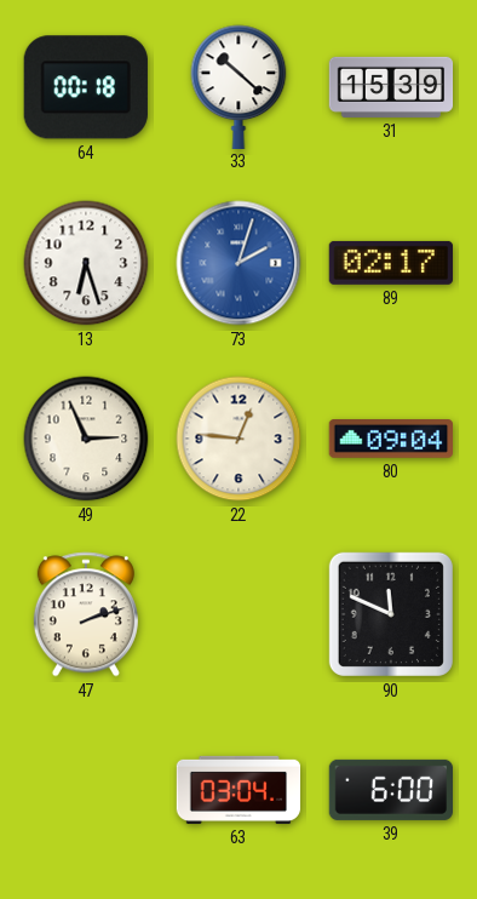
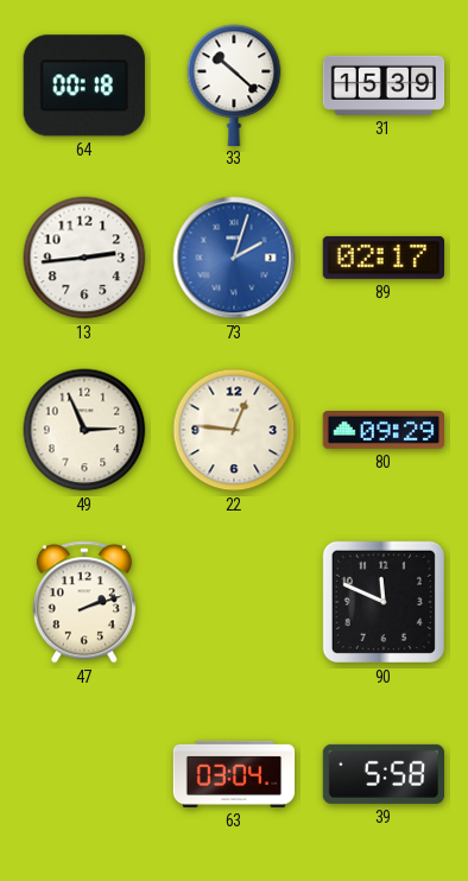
13: 6:27 -> 2:44 (84, 258)
80: 09:04 -> 09:29 (382, 431)
39: 6:00 -> 5:58 (384, 774)
